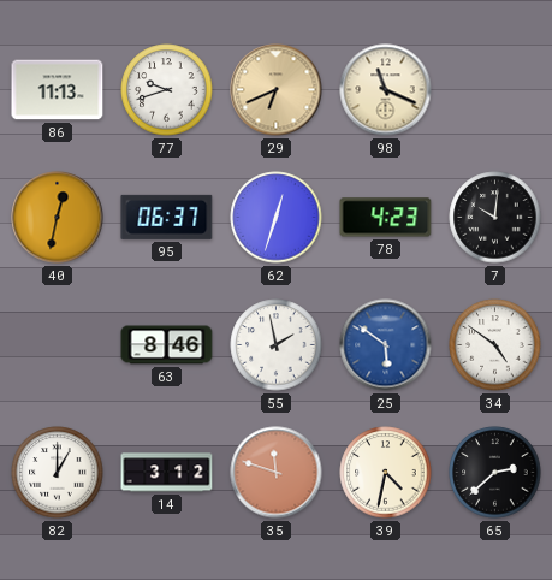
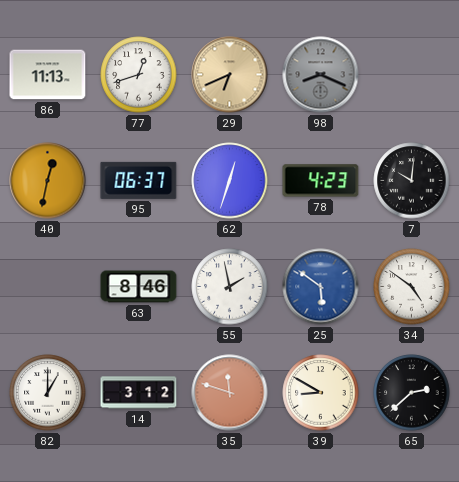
77: 9:42 -> 12:42 (139, 75)
98: 11:19 -> 8:19 (321, 75)
98 dial: cream -> grey (321, 75)
39: 4:32 -> 8:50 (321, 393)
